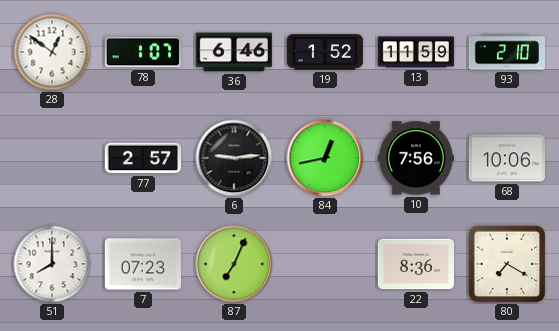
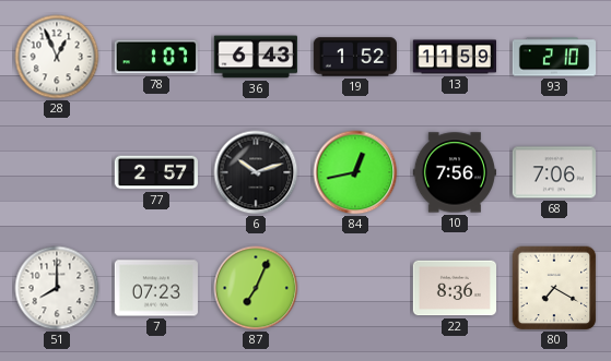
28: 12:51 -> 12:56 (57, 57)
36: 6:46 -> 6:43 (256, 57)
6: 9:14 -> 10:12 (256, 172)
68: 10:06 -> 7:06 (554, 172)
